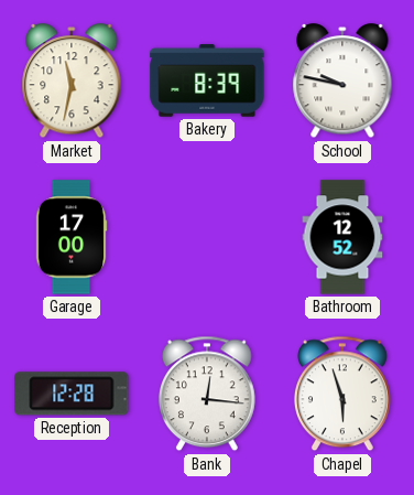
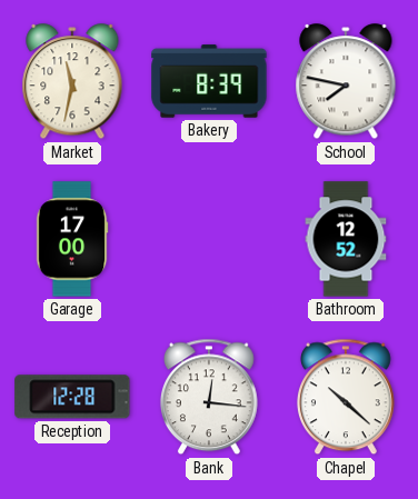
School: 9:47 -> 7:47 (346, 82)
Chapel: 5:57 -> 10:22 (346, 397)
